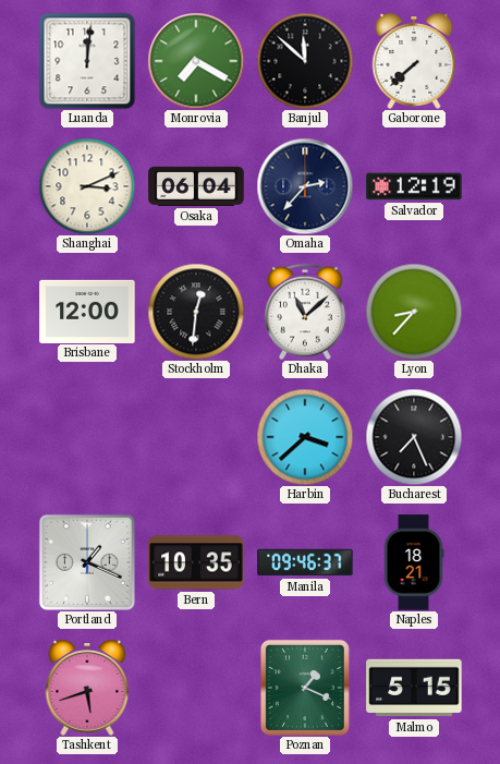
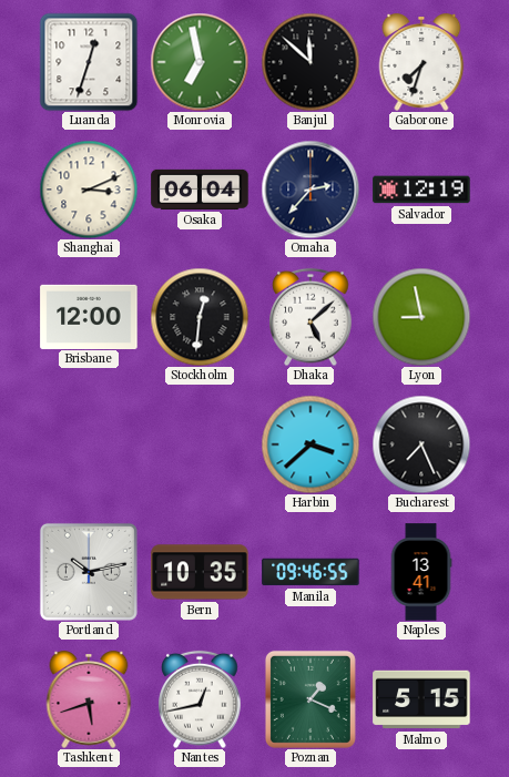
Luanda: 12:01 -> 12:33 (89, 62)
Monrovia: 7:20 -> 6:58 (200, 62)
Gaborone: 7:38 -> 7:33 (421, 62)
Dhaka: 11:08 -> 5:08 (311, 317)
Lyon: 8:37 -> 8:58 (421, 317)
Portland: 1:19 -> 10:13 (89, 572)
Manila: 09:46:37 -> 09:46:55 (311, 572)
Naples: 18:21 -> 13:41 (421, 572)
Nantes: none -> 12:43 (200, 699)
